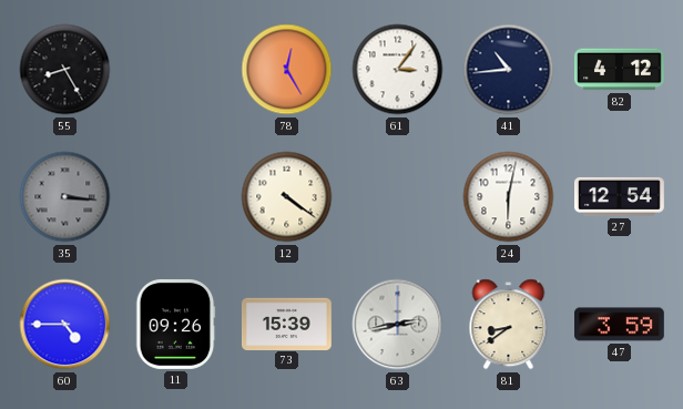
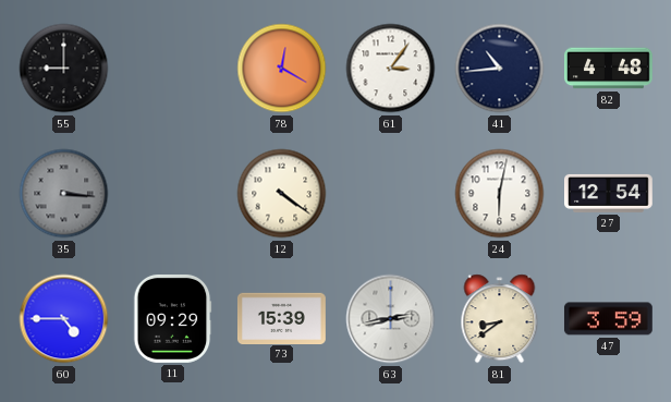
55: 8:25 -> 9:00 (64, 69)
78: 12:25 -> 12:20 (282, 69)
82: 4:12 -> 4:48 (609, 69)
11: 09:26 -> 09:29 (172, 318)
